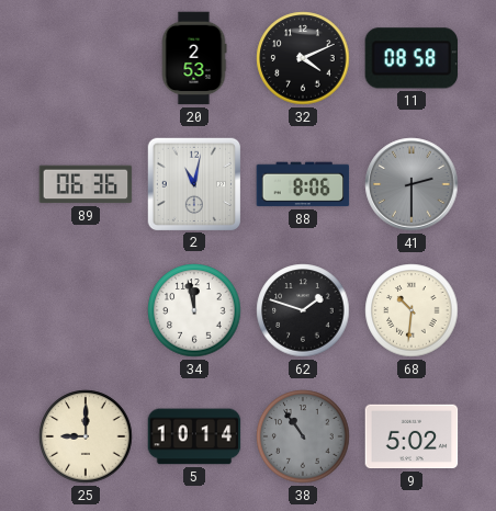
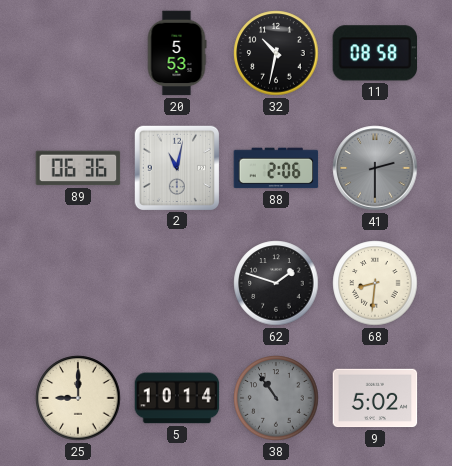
20: 2:53 -> 5:53 (177, 53)
32: 4:11 -> 10:32 (276, 53)
88: 8:06 -> 2:06 (276, 168)
34: 11:58 -> none (194, 310)
68: 10:31 -> 8:31 (375, 283)
